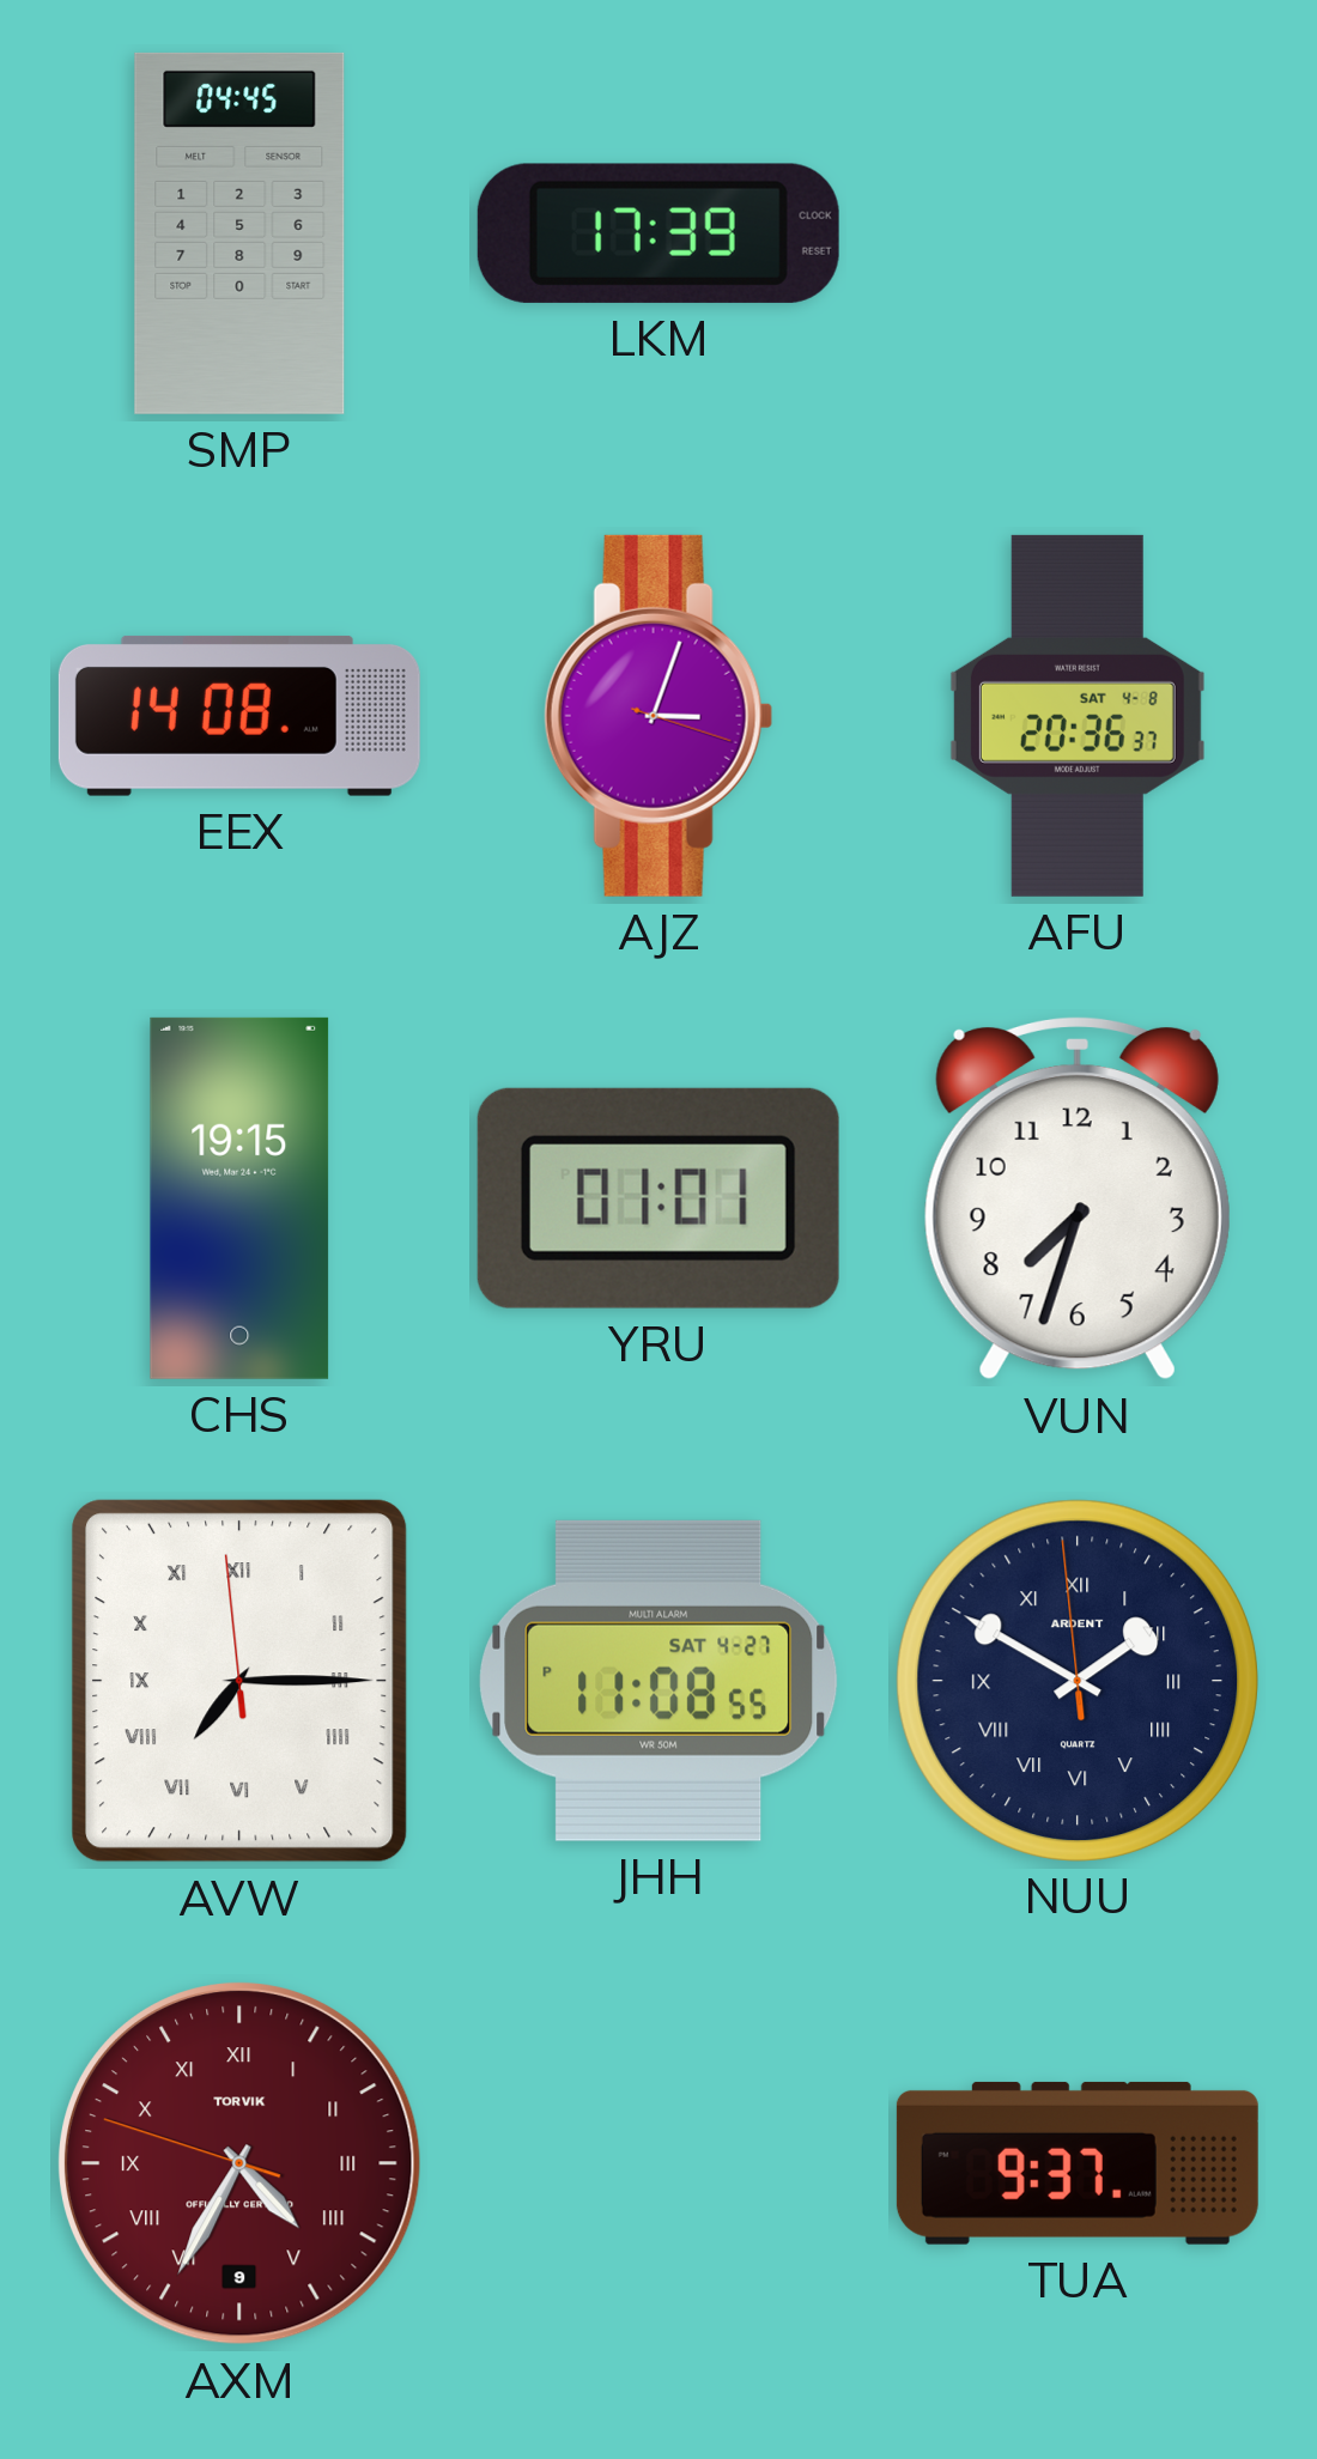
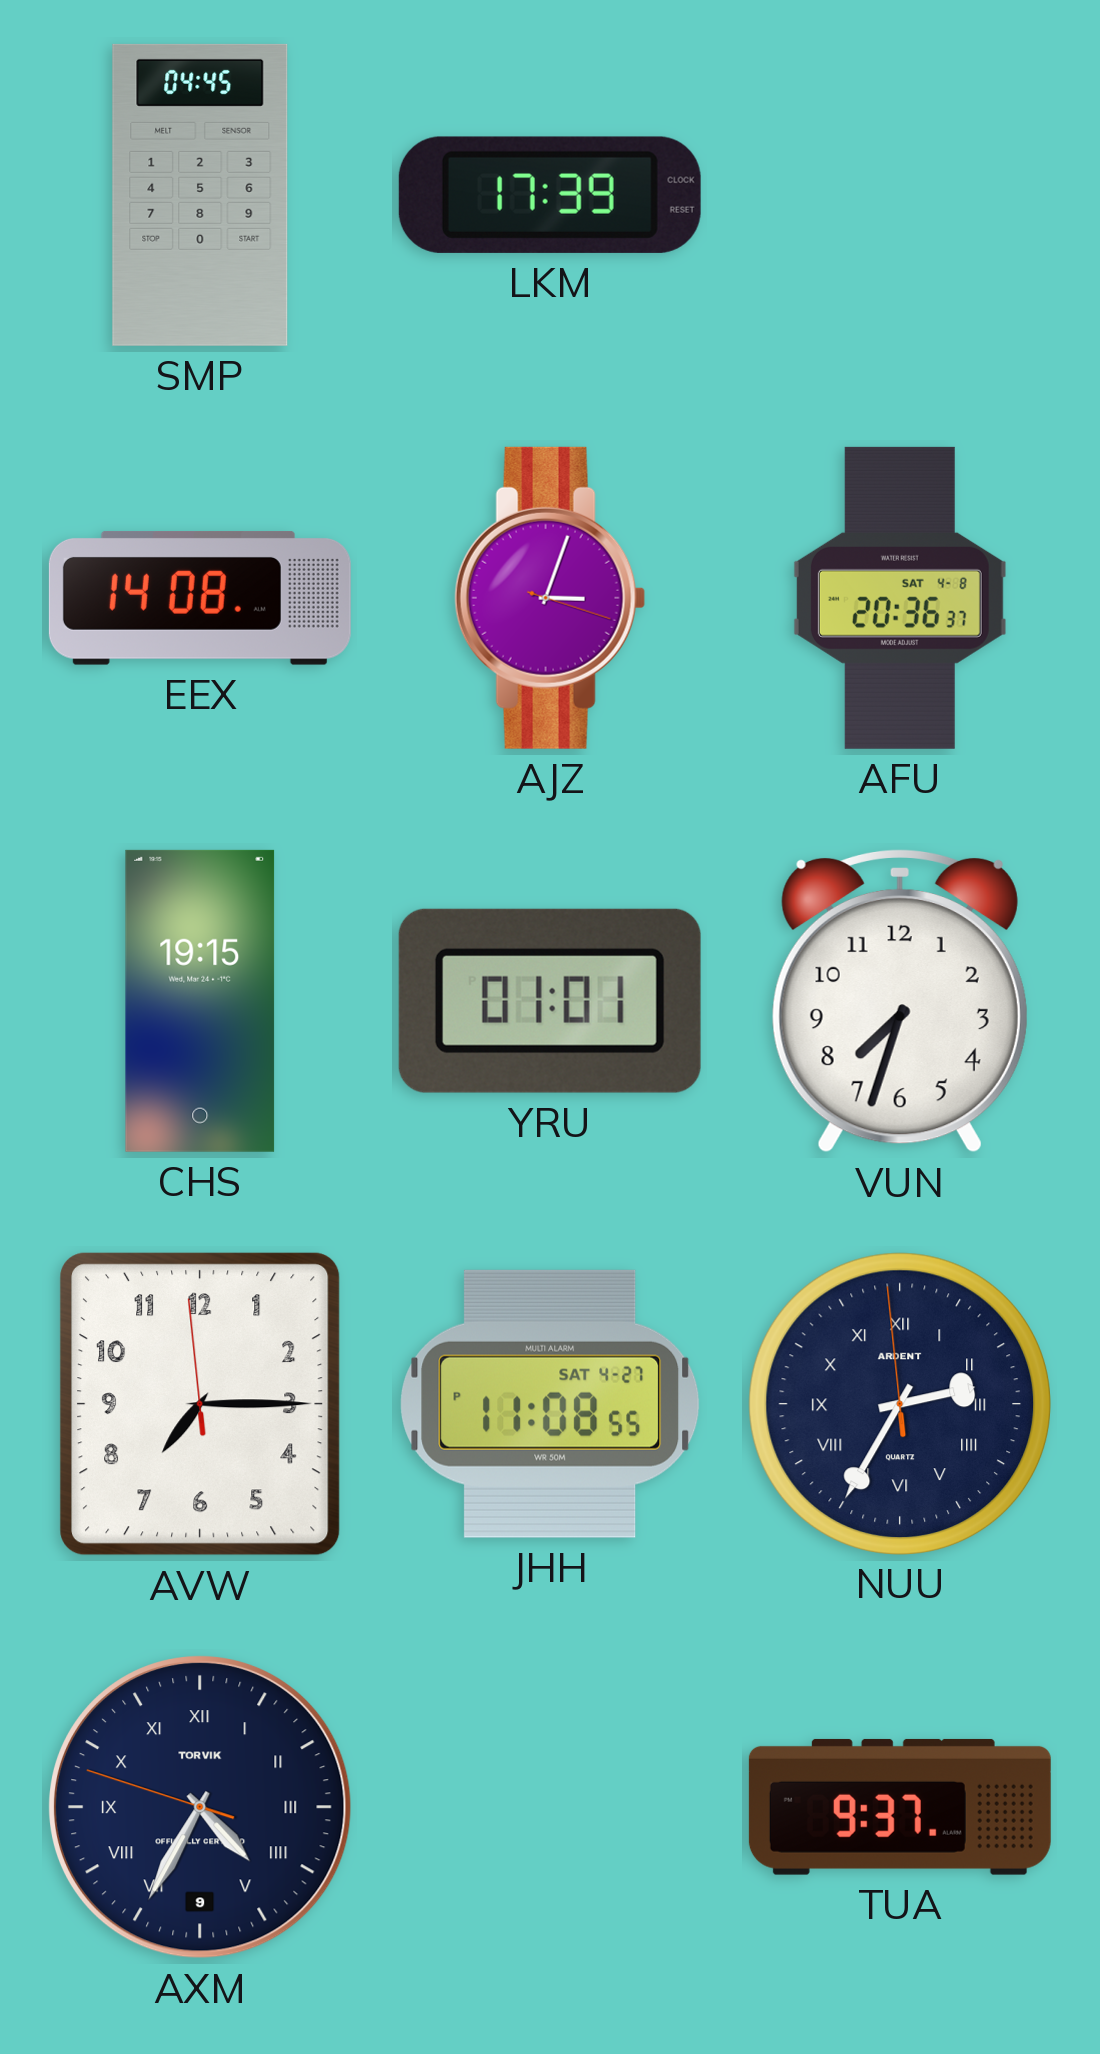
AVW numerals: Roman -> Arabic (200, 1405)
NUU: 1:49 -> 2:34 (899, 1403)
AXM dial: burgundy -> navy (200, 1807)
